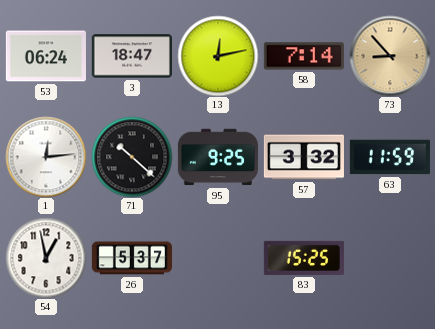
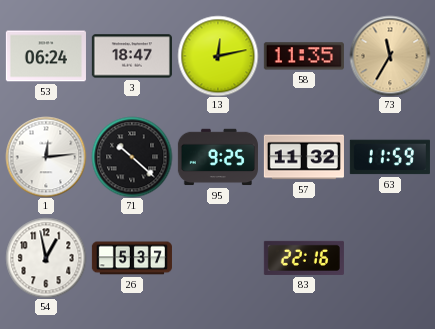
58: 7:14 -> 11:35 (304, 56)
73: 8:53 -> 11:35 (390, 56)
57: 3:32 -> 11:32 (304, 157)
83: 15:25 -> 22:16 (304, 258)
